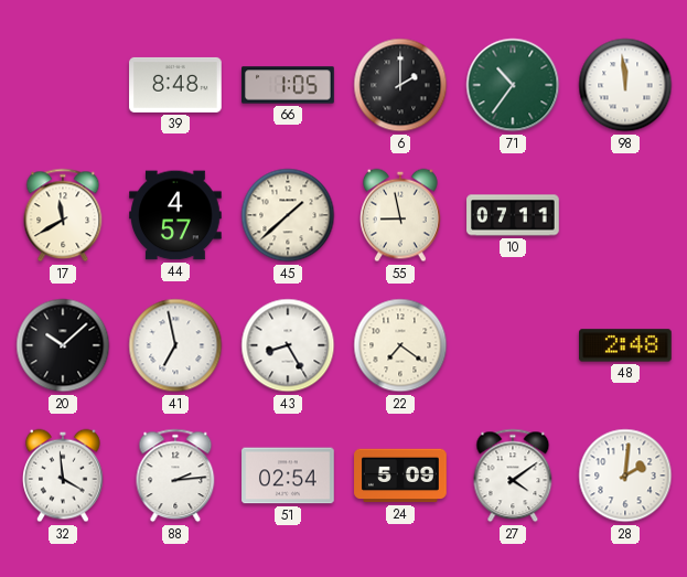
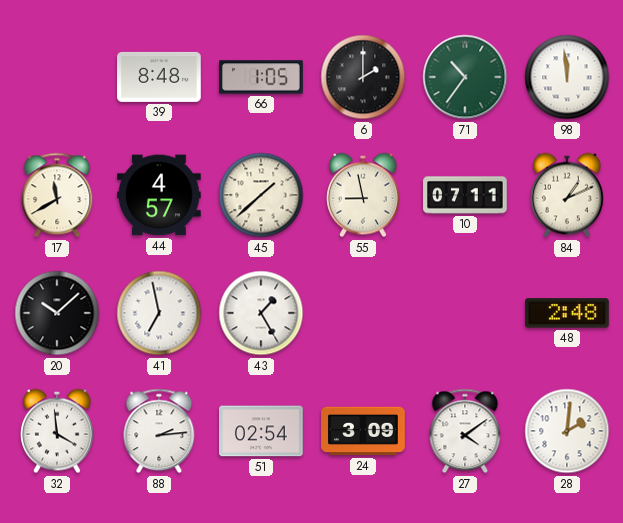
84: none -> 1:11 (568, 195)
43: 8:25 -> 1:25 (261, 313)
22: 7:21 -> none (400, 345)
24: 5:09 -> 3:09 (363, 431)
